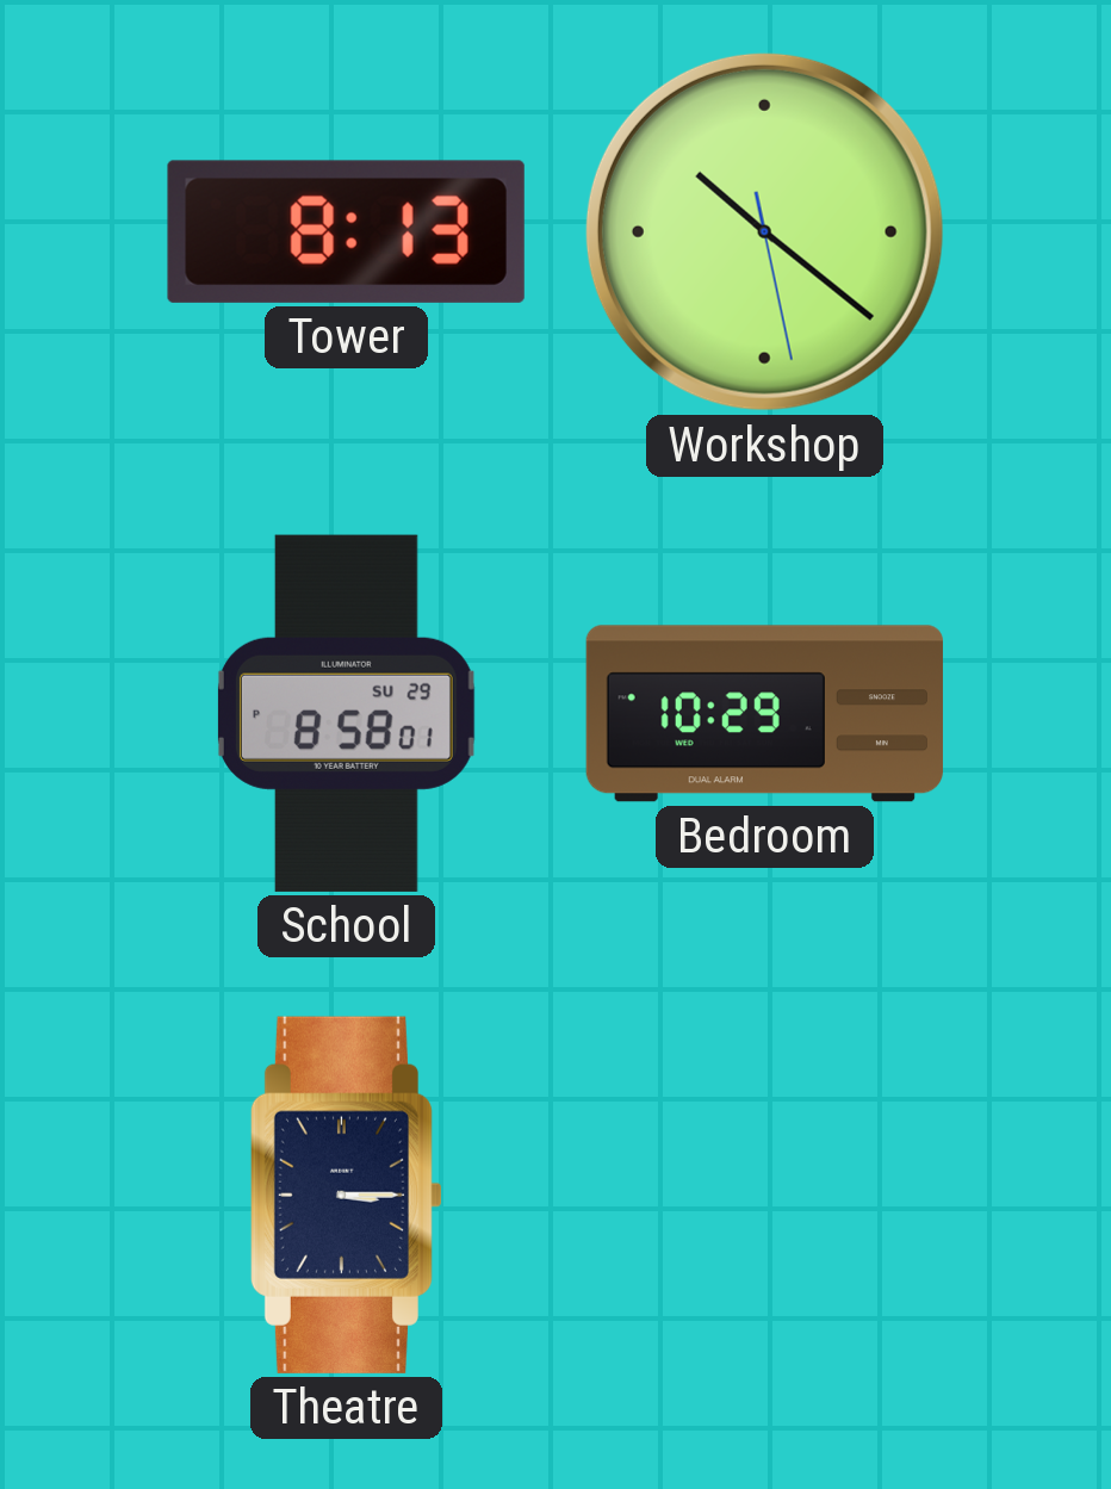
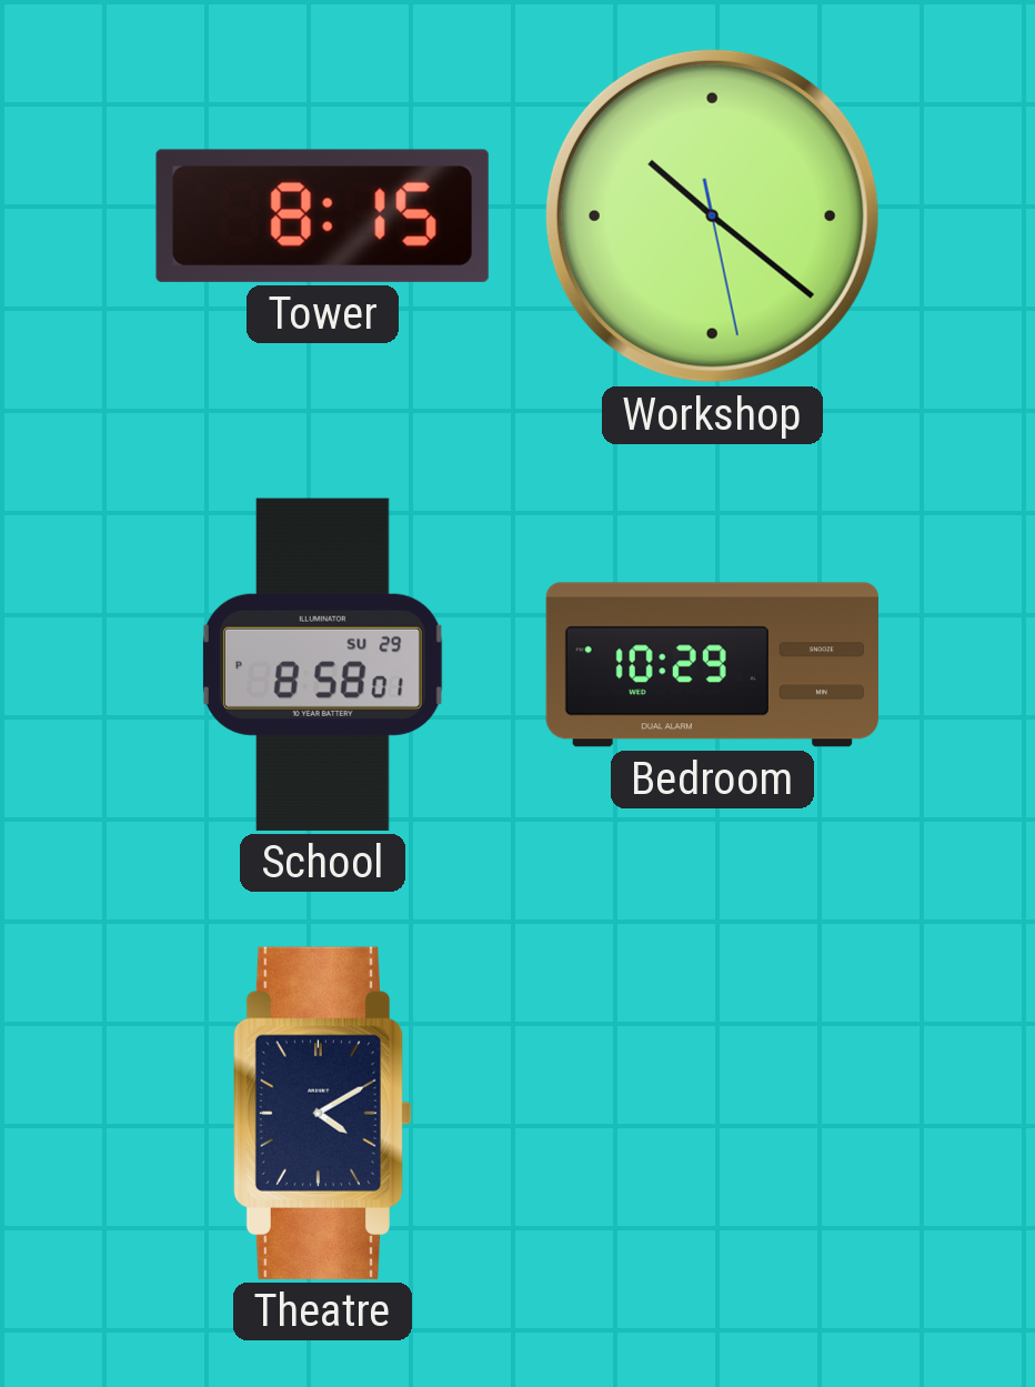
Tower: 8:13 -> 8:15 (322, 215)
Theatre: 3:15 -> 4:10 (322, 1113)
